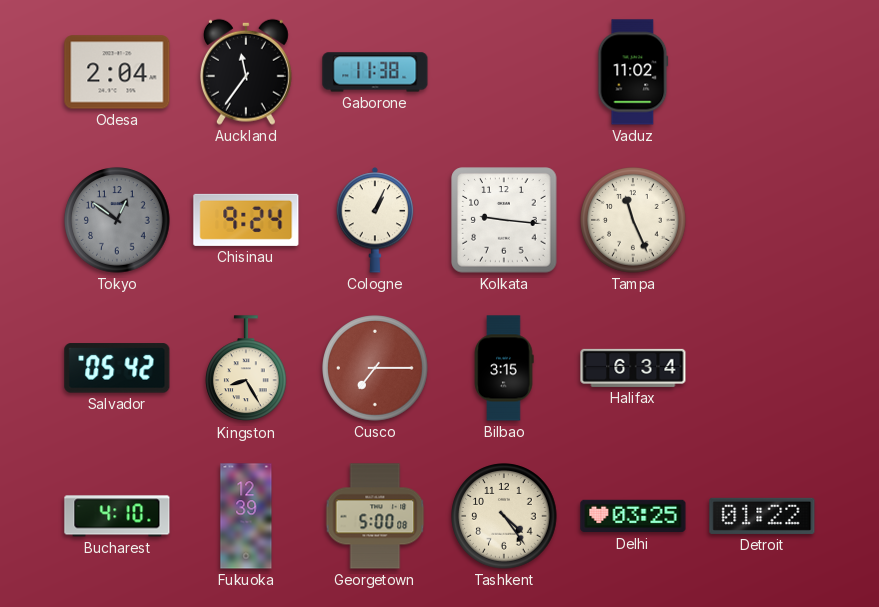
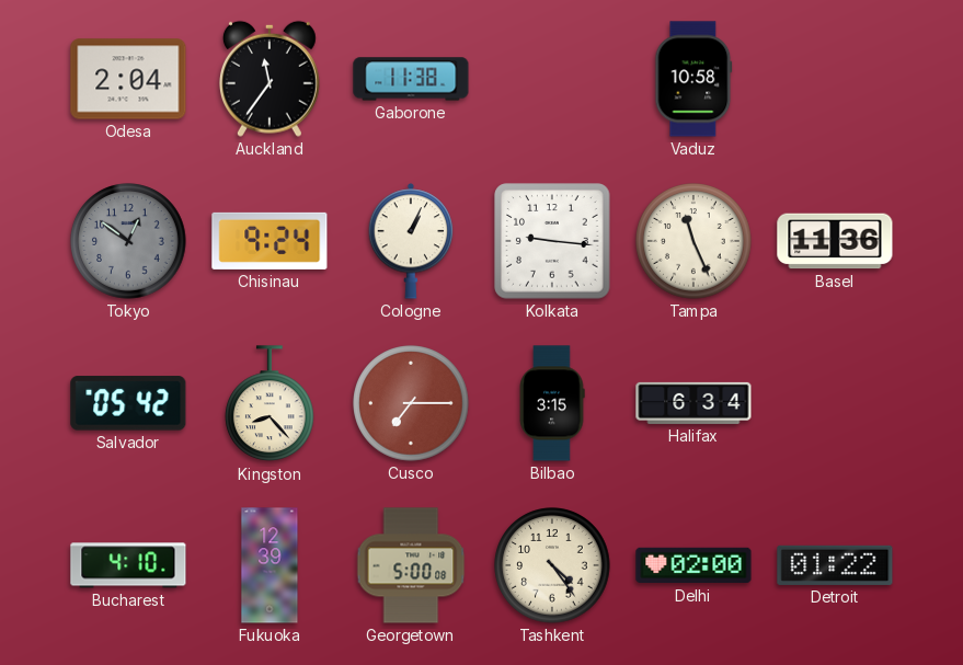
Vaduz: 11:02 -> 10:58 (693, 79)
Basel: none -> 11:36 (835, 241)
Kingston: 8:25 -> 8:23 (271, 404)
Delhi: 03:25 -> 02:00 (693, 565)
